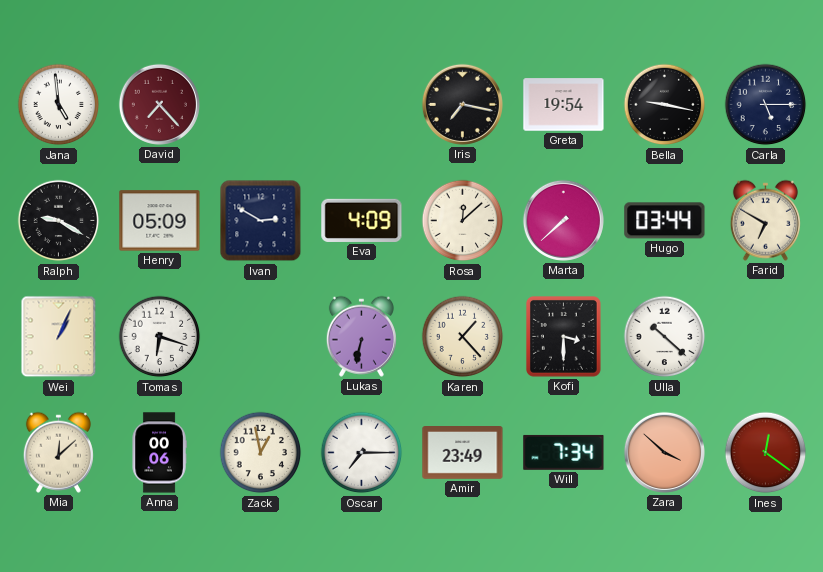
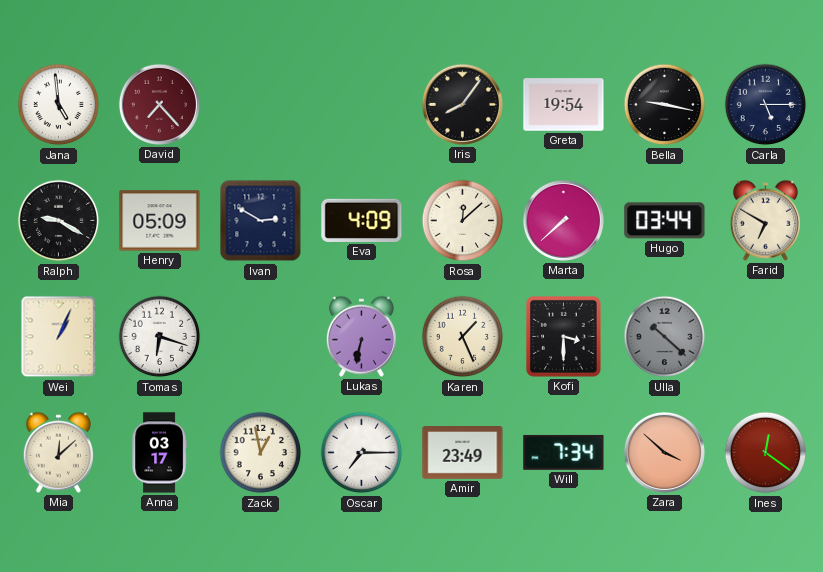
Iris: 7:17 -> 8:06 (462, 104)
Karen: 1:23 -> 1:26 (463, 337)
Ulla dial: white -> grey (665, 337)
Anna: 00:06 -> 03:17 (159, 453)
